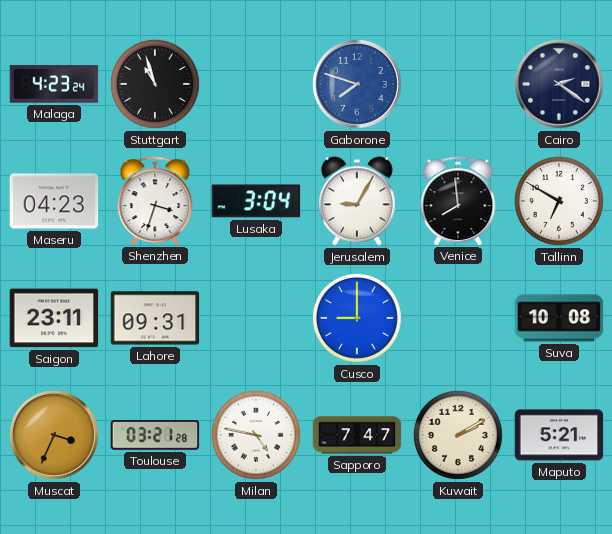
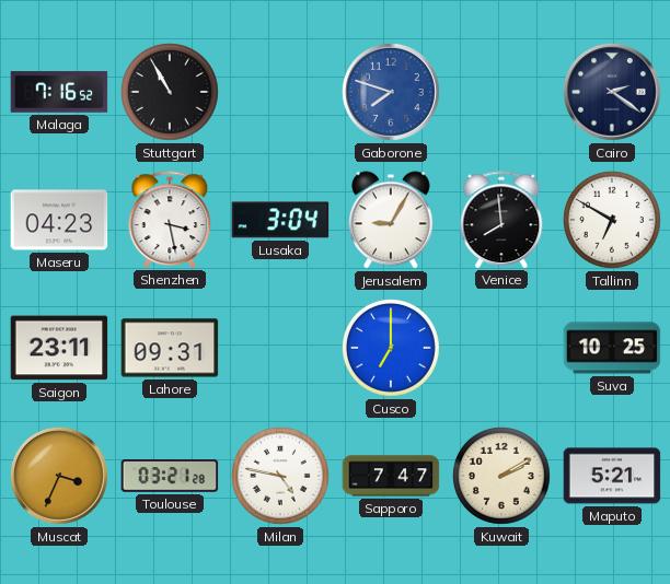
Malaga: 4:23 -> 7:16 (59, 92)
Stuttgart: 10:57 -> 10:55 (170, 92)
Shenzhen: 3:33 -> 3:28 (170, 220)
Cusco: 9:00 -> 7:00 (391, 348)
Suva: 10:08 -> 10:25 (612, 348)
